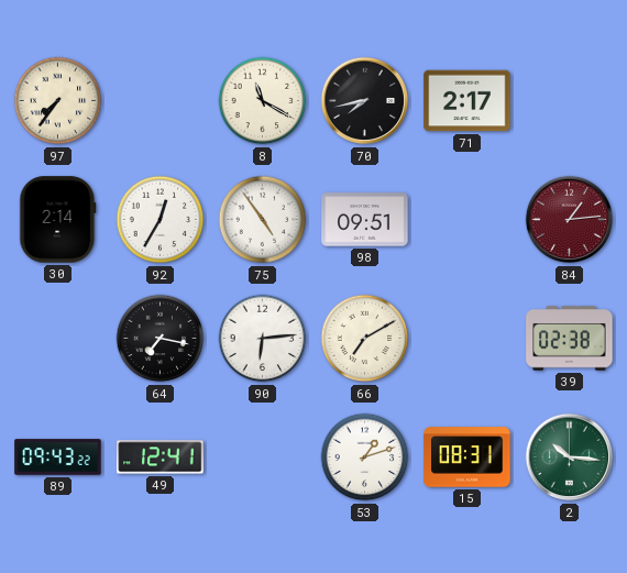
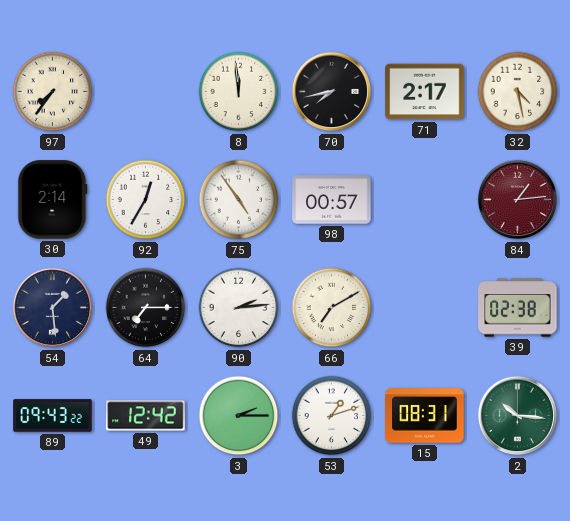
8: 11:20 -> 11:59 (239, 92)
32: none -> 4:28 (518, 92)
98: 09:51 -> 00:57 (332, 200)
54: none -> 1:29 (53, 308)
64: 7:17 -> 7:15 (146, 308)
90: 6:14 -> 2:14 (239, 308)
49: 12:41 -> 12:42 (146, 416)
3: none -> 2:15 (239, 416)
